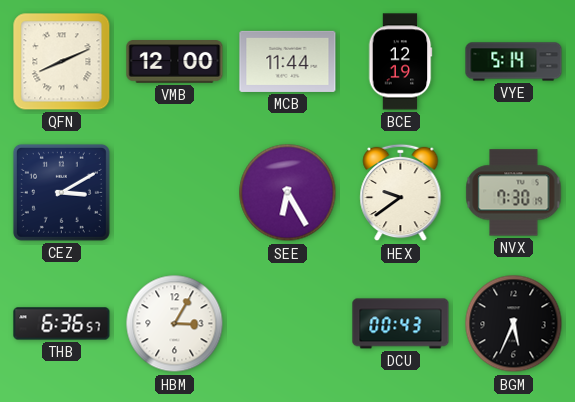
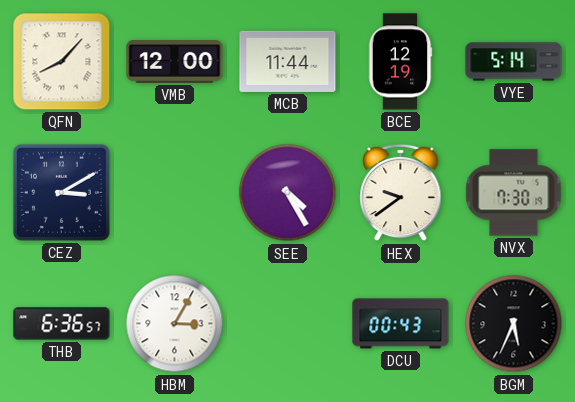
QFN: 8:11 -> 8:07 (62, 62)
SEE: 6:25 -> 4:25 (288, 193)
